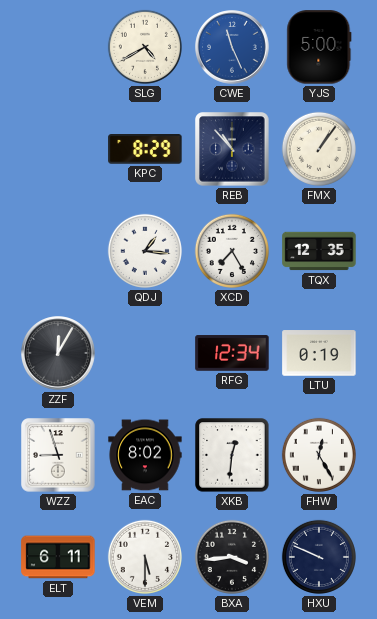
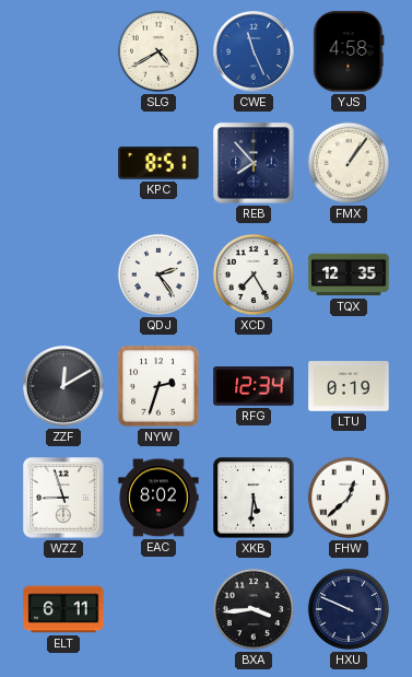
YJS: 5:00 -> 4:58 (349, 51)
KPC: 8:29 -> 8:51 (158, 164)
REB: 10:53 -> 7:53 (254, 163)
QDJ: 1:16 -> 2:24 (158, 275)
ZZF: 12:05 -> 12:10 (63, 386)
NYW: none -> 2:33 (158, 386)
XKB: 12:31 -> 5:31 (254, 498)
FHW: 12:25 -> 12:38 (349, 498)
VEM: 5:30 -> none (145, 557)
